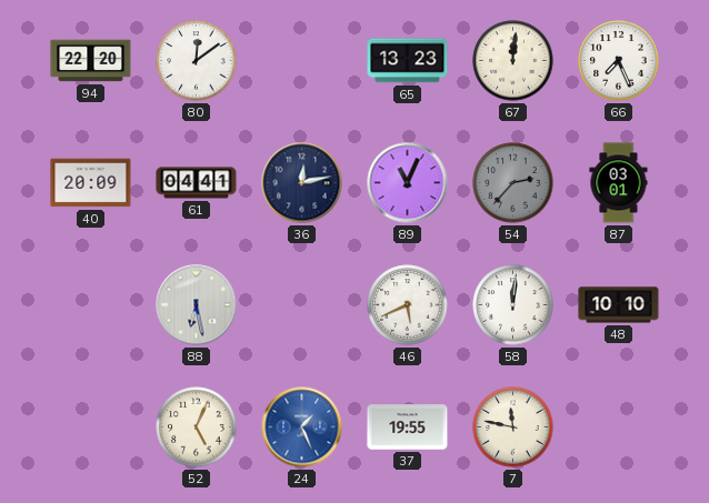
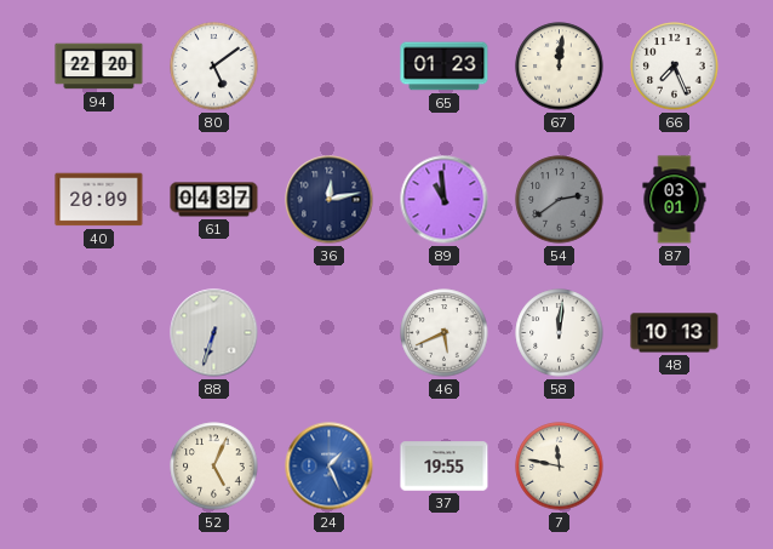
80: 12:09 -> 5:09 (214, 67)
65: 13:23 -> 01:23 (445, 67)
61: 04:41 -> 04:37 (214, 200)
89: 11:04 -> 10:59 (445, 200)
54: 2:37 -> 2:39 (560, 200)
88: 6:28 -> 6:33 (214, 333)
48: 10:10 -> 10:13 (675, 333)
